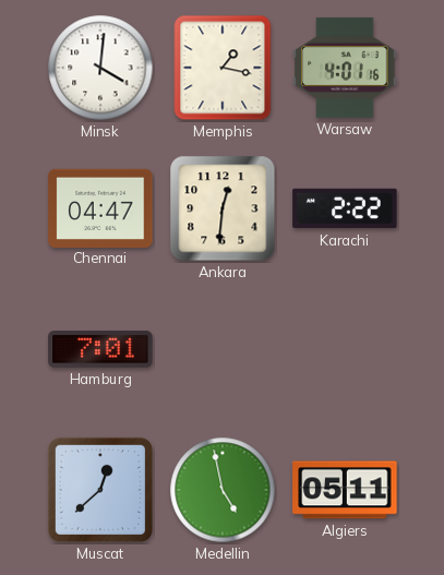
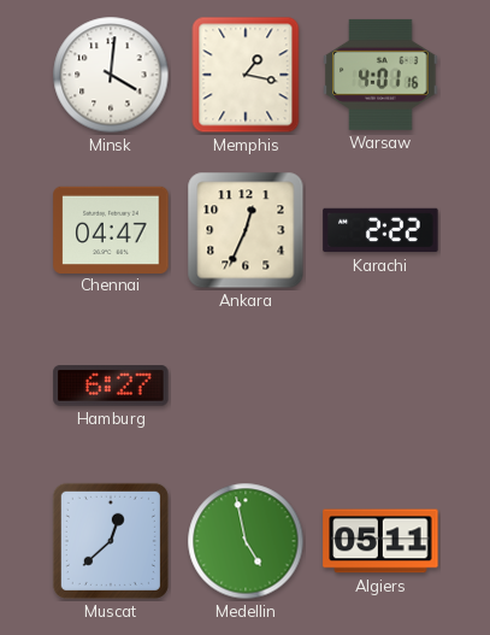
Ankara: 12:31 -> 12:34 (246, 230)
Hamburg: 7:01 -> 6:27 (111, 386)
